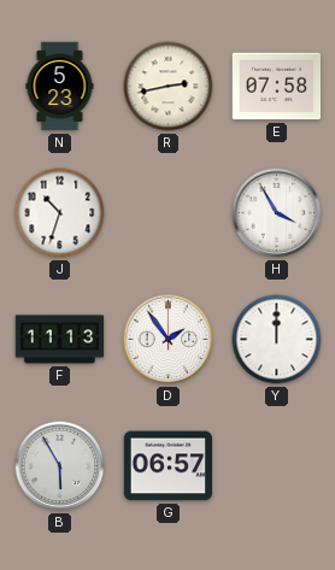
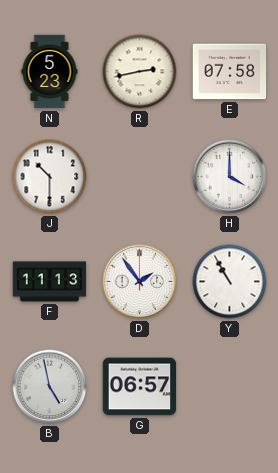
J: 10:33 -> 10:30 (50, 177)
H: 3:55 -> 4:00 (230, 177)
Y: 12:00 -> 10:55 (230, 282)
B: 5:55 -> 4:58 (50, 387)
